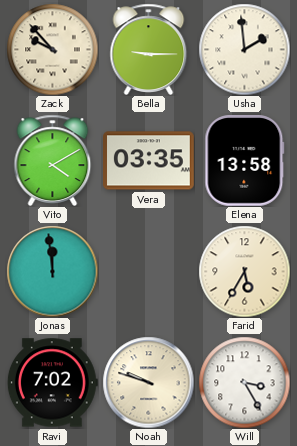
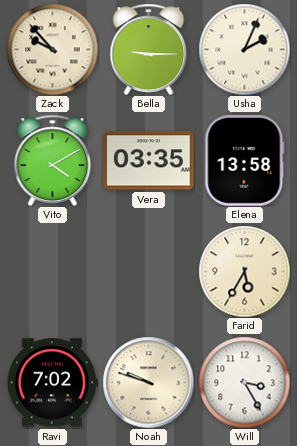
Usha: 1:59 -> 2:04 (244, 49)
Jonas: 11:59 -> none (52, 271)
